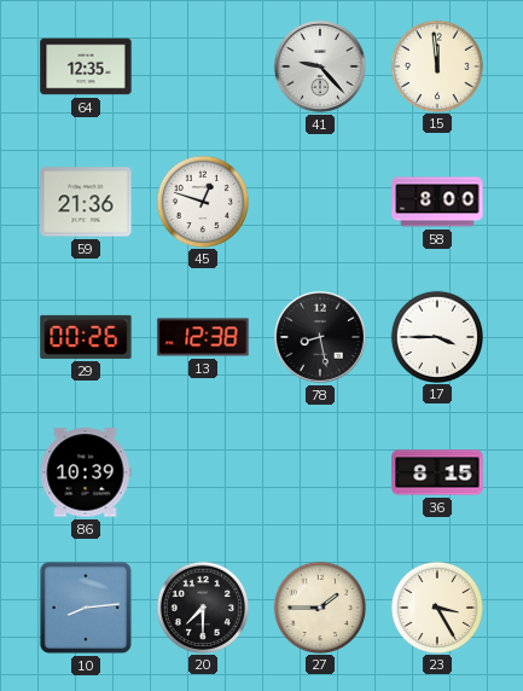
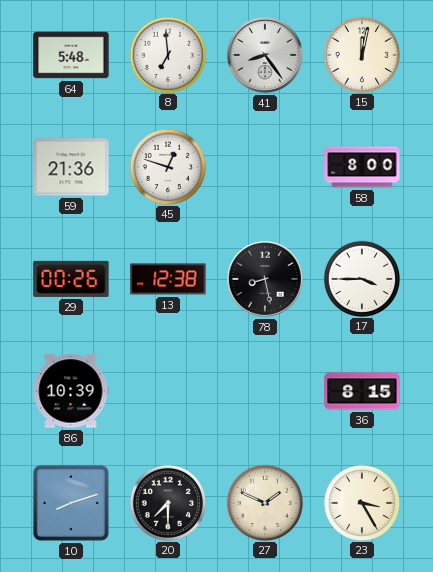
64: 12:35 -> 5:48 (71, 55)
8: none -> 6:59 (167, 54)
41: 9:23 -> 8:24 (265, 55)
15: 11:59 -> 12:02 (361, 54)
10: 8:14 -> 8:12 (71, 503)
27: 1:45 -> 1:49 (264, 502)
